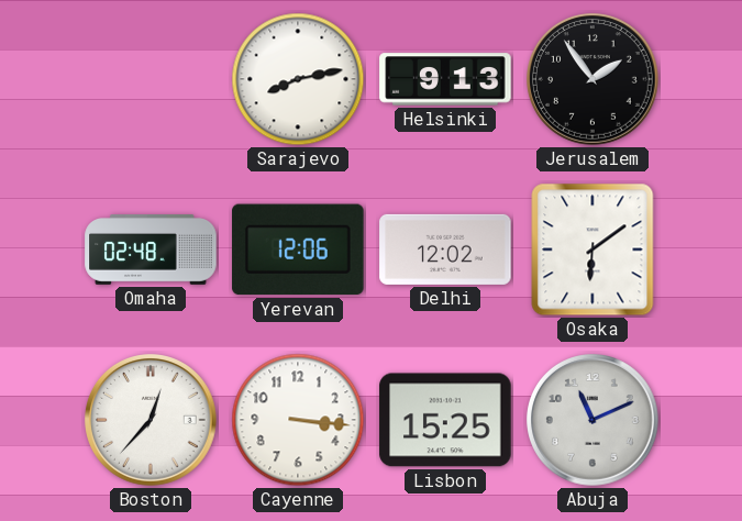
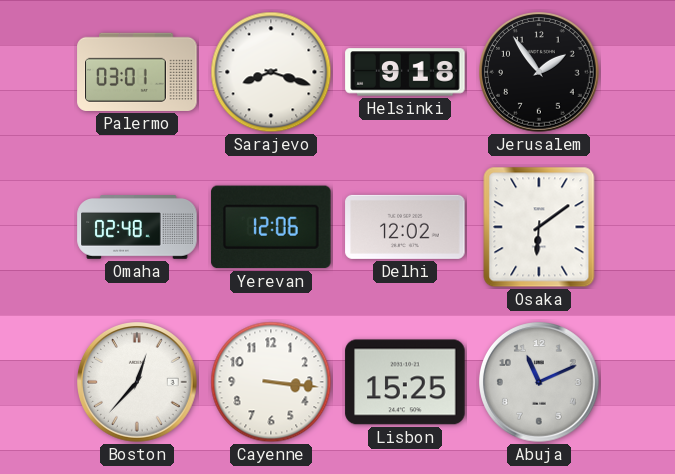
Palermo: none -> 03:01 (137, 72)
Sarajevo: 8:13 -> 8:18 (271, 72)
Helsinki: 9:13 -> 9:18 (405, 72)
